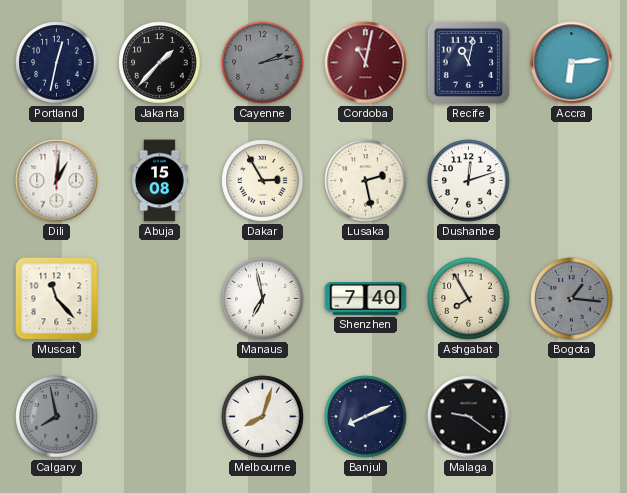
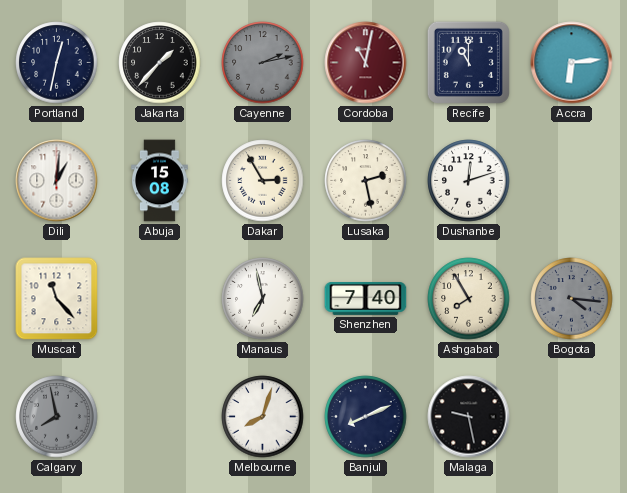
Recife: 11:02 -> 11:00 (468, 62)
Bogota: 1:16 -> 4:16 (572, 299)
Malaga: 9:21 -> 9:28 (469, 417)
